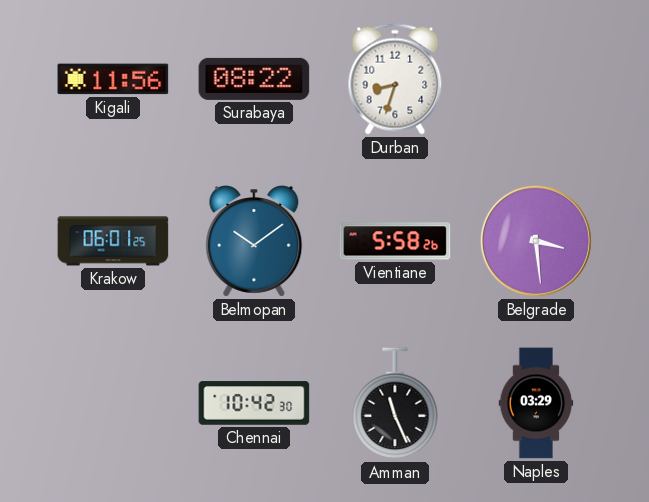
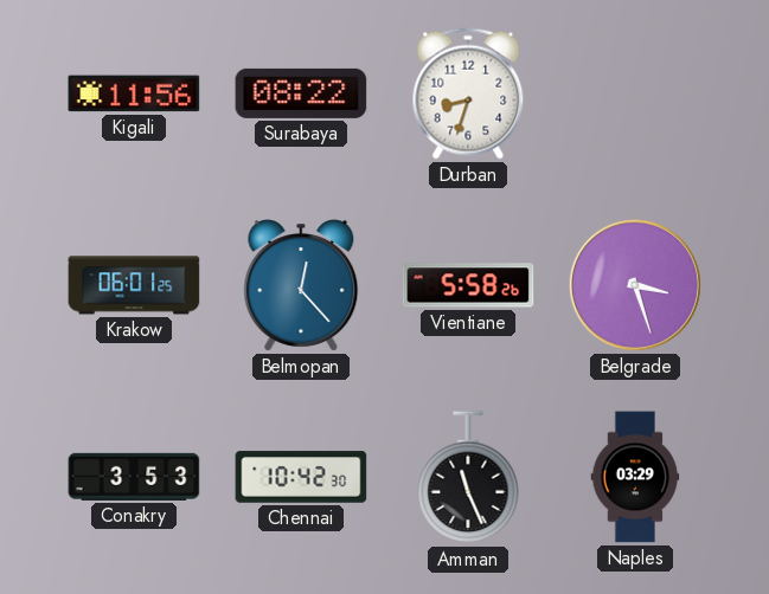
Belmopan: 10:09 -> 12:23 (301, 285)
Belgrade: 3:29 -> 3:27 (635, 285)
Conakry: none -> 3:53 (134, 477)
